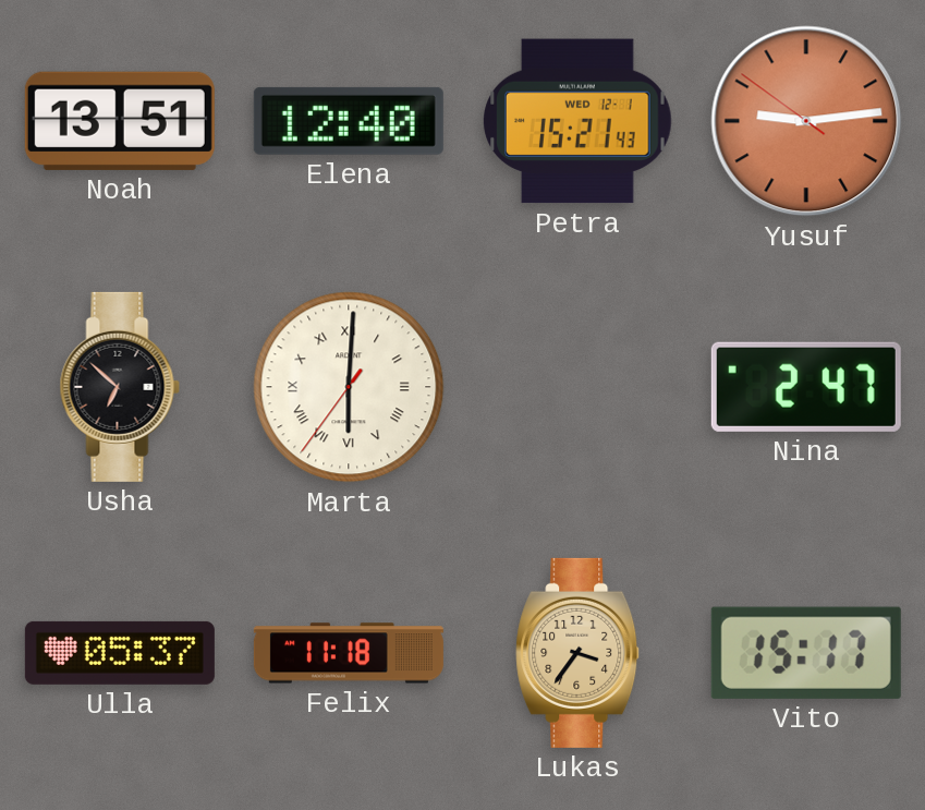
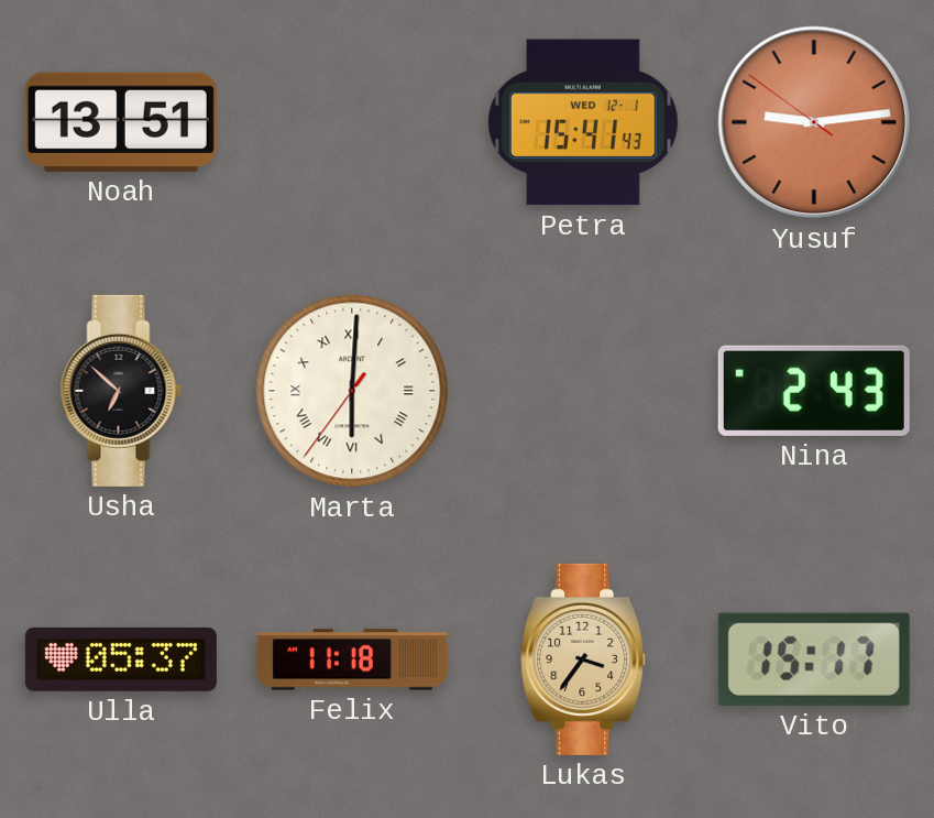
Elena: 12:40 -> none (349, 121)
Petra: 15:21 -> 15:41 (583, 122)
Nina: 2:47 -> 2:43 (814, 391)
